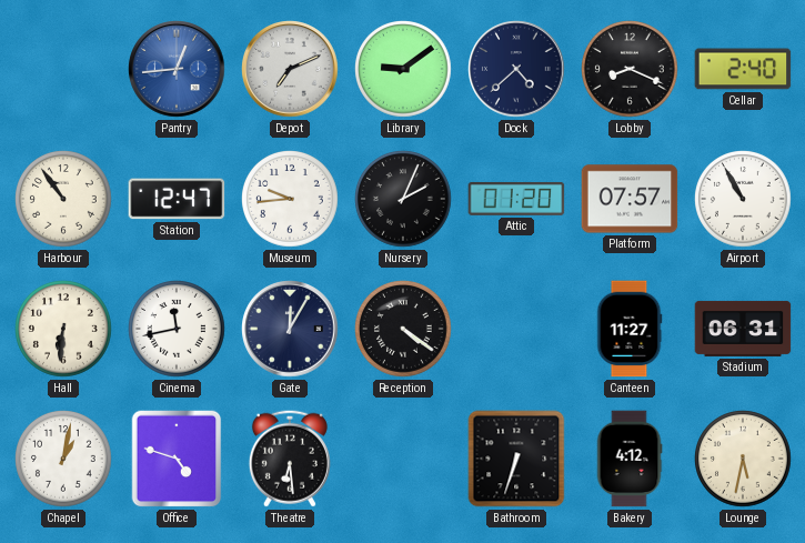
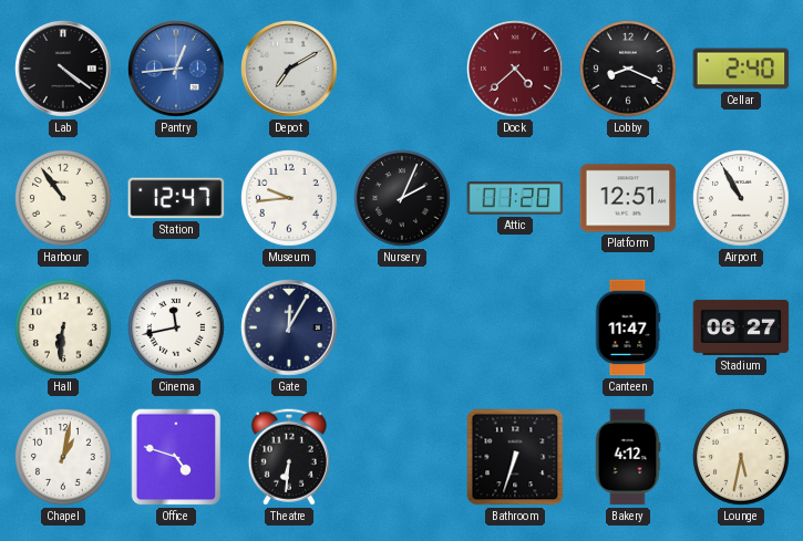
Lab: none -> 4:21 (63, 69)
Depot: 7:11 -> 7:10 (289, 69)
Library: 9:09 -> none (404, 70)
Dock dial: navy -> burgundy (515, 69)
Platform: 07:57 -> 12:51 (628, 198)
Reception: 4:21 -> none (404, 330)
Canteen: 11:27 -> 11:47 (628, 327)
Stadium: 06:31 -> 06:27 (741, 327)
Theatre: 6:29 -> 6:31 (289, 457)
